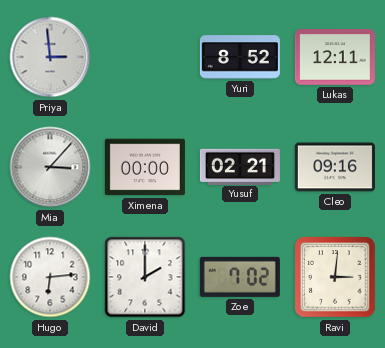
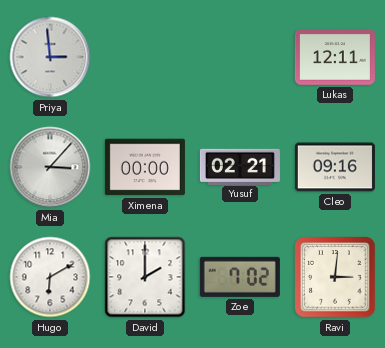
Yuri: 8:52 -> none (240, 57)
Hugo: 6:14 -> 6:10 (50, 277)
